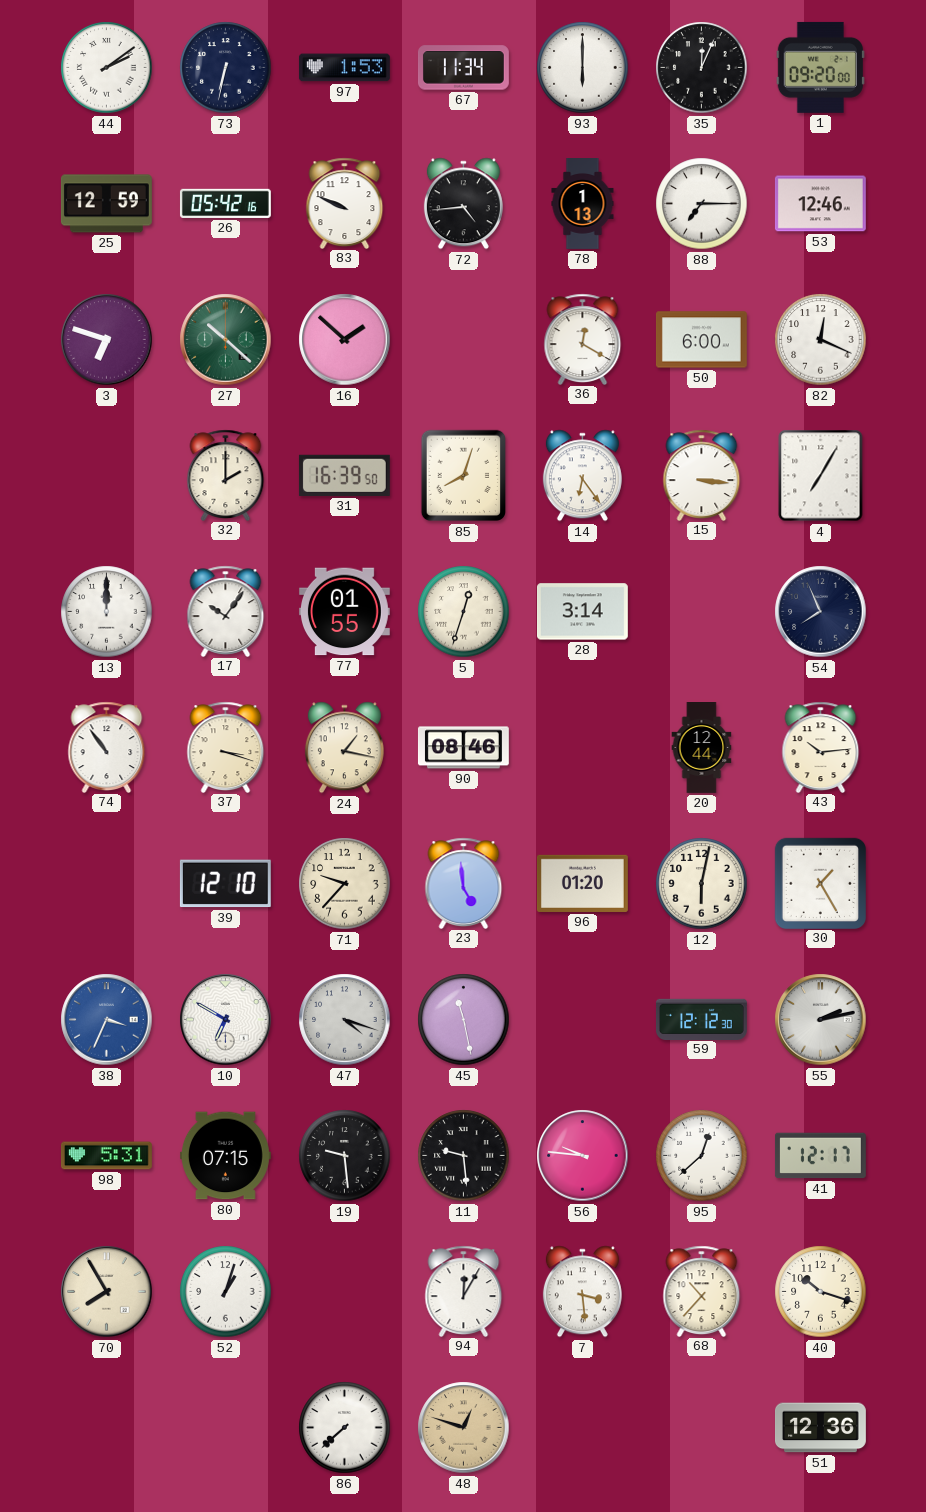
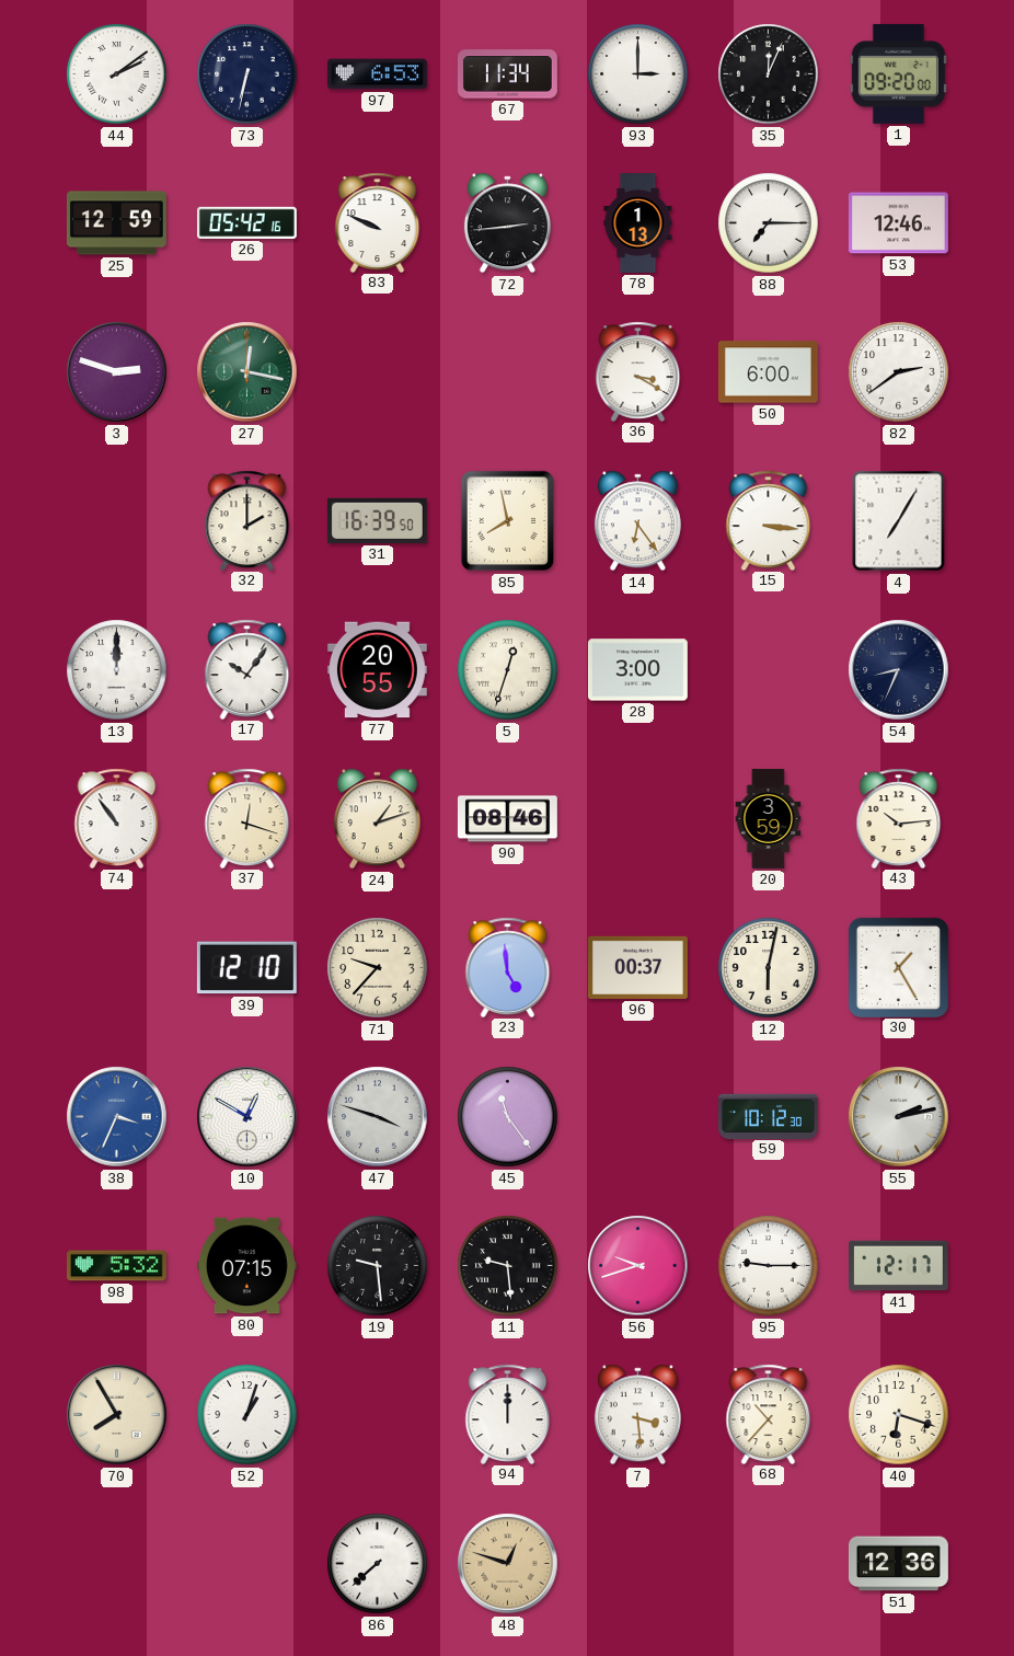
97: 1:53 -> 6:53 (377, 74)
93: 6:00 -> 3:00 (638, 74)
72: 4:44 -> 2:44 (507, 223)
3: 6:48 -> 2:48 (117, 372)
27: 10:22 -> 12:17 (247, 372)
16: 1:52 -> none (345, 340)
36: 12:20 -> 3:20 (638, 371)
82: 12:19 -> 2:39 (899, 372)
85: 8:03 -> 7:58 (507, 521)
77: 01:55 -> 20:55 (377, 670)
28: 3:14 -> 3:00 (637, 670)
54: 7:56 -> 8:34 (899, 670)
37: 3:18 -> 12:18 (247, 818)
24: 1:17 -> 1:12 (377, 819)
20: 12:44 -> 3:59 (769, 819)
96: 01:20 -> 00:37 (637, 967)
10: 6:50 -> 12:50 (247, 1117)
47: 4:18 -> 3:48 (378, 1117)
45: 11:28 -> 11:24 (508, 1117)
59: 12:12 -> 10:12 (768, 1116)
98: 5:31 -> 5:32 (116, 1266)
56: 9:46 -> 9:42 (638, 1266)
95: 12:38 -> 9:15 (769, 1266)
94: 12:05 -> 12:00 (508, 1414)
40: 10:18 -> 6:18 (899, 1415)
